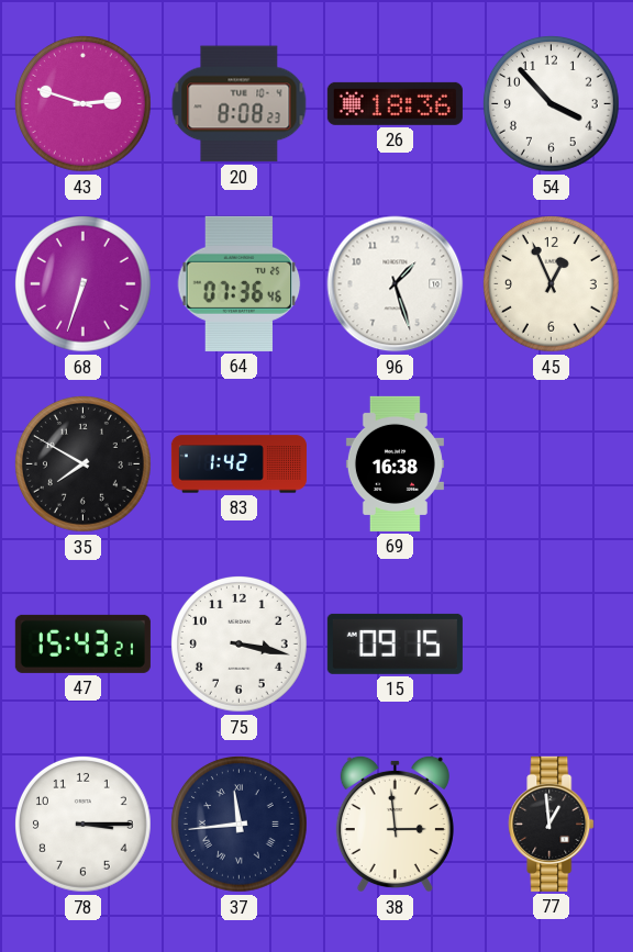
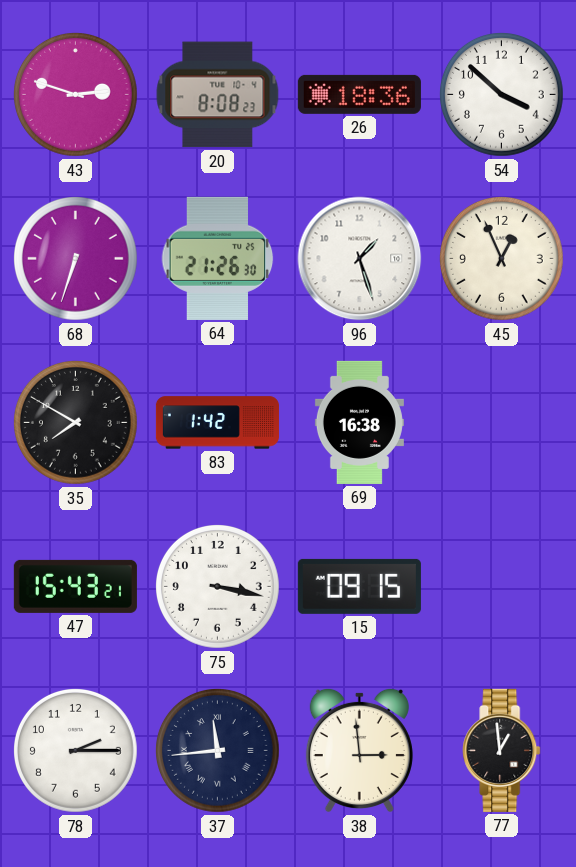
54: 3:53 -> 3:52 (502, 95)
64: 07:36 -> 21:26 (218, 258)
78: 3:15 -> 2:15 (76, 751)
